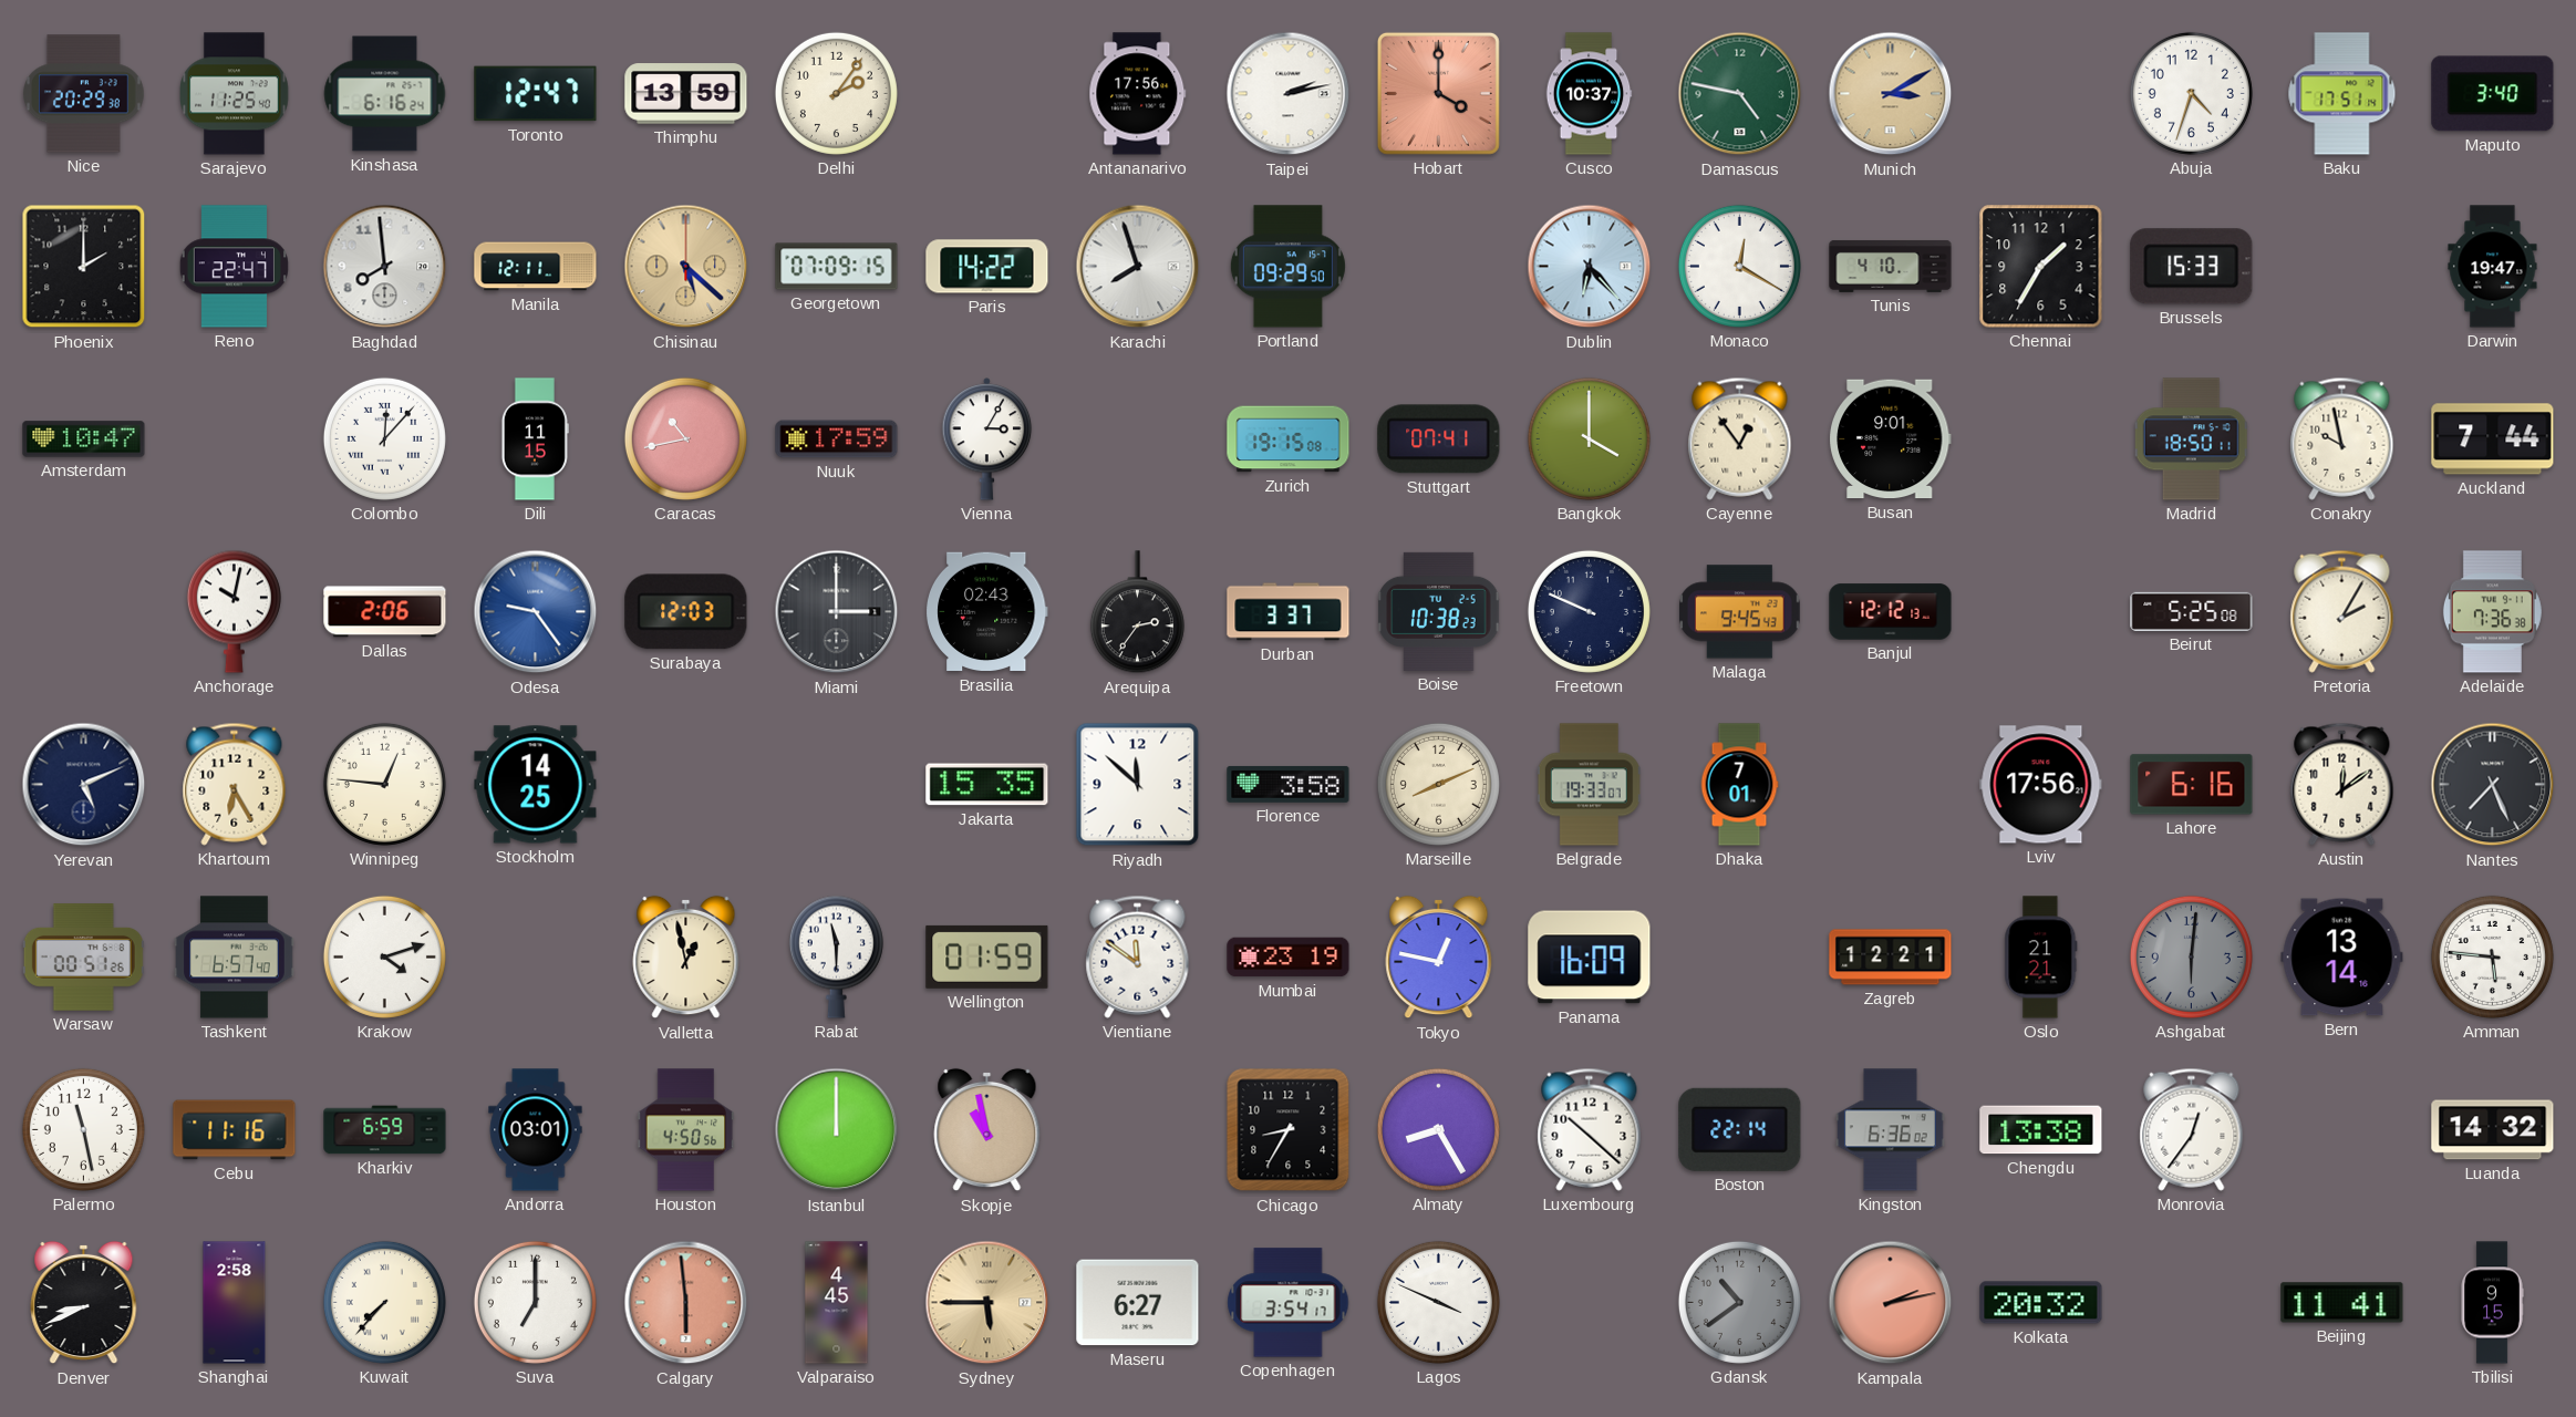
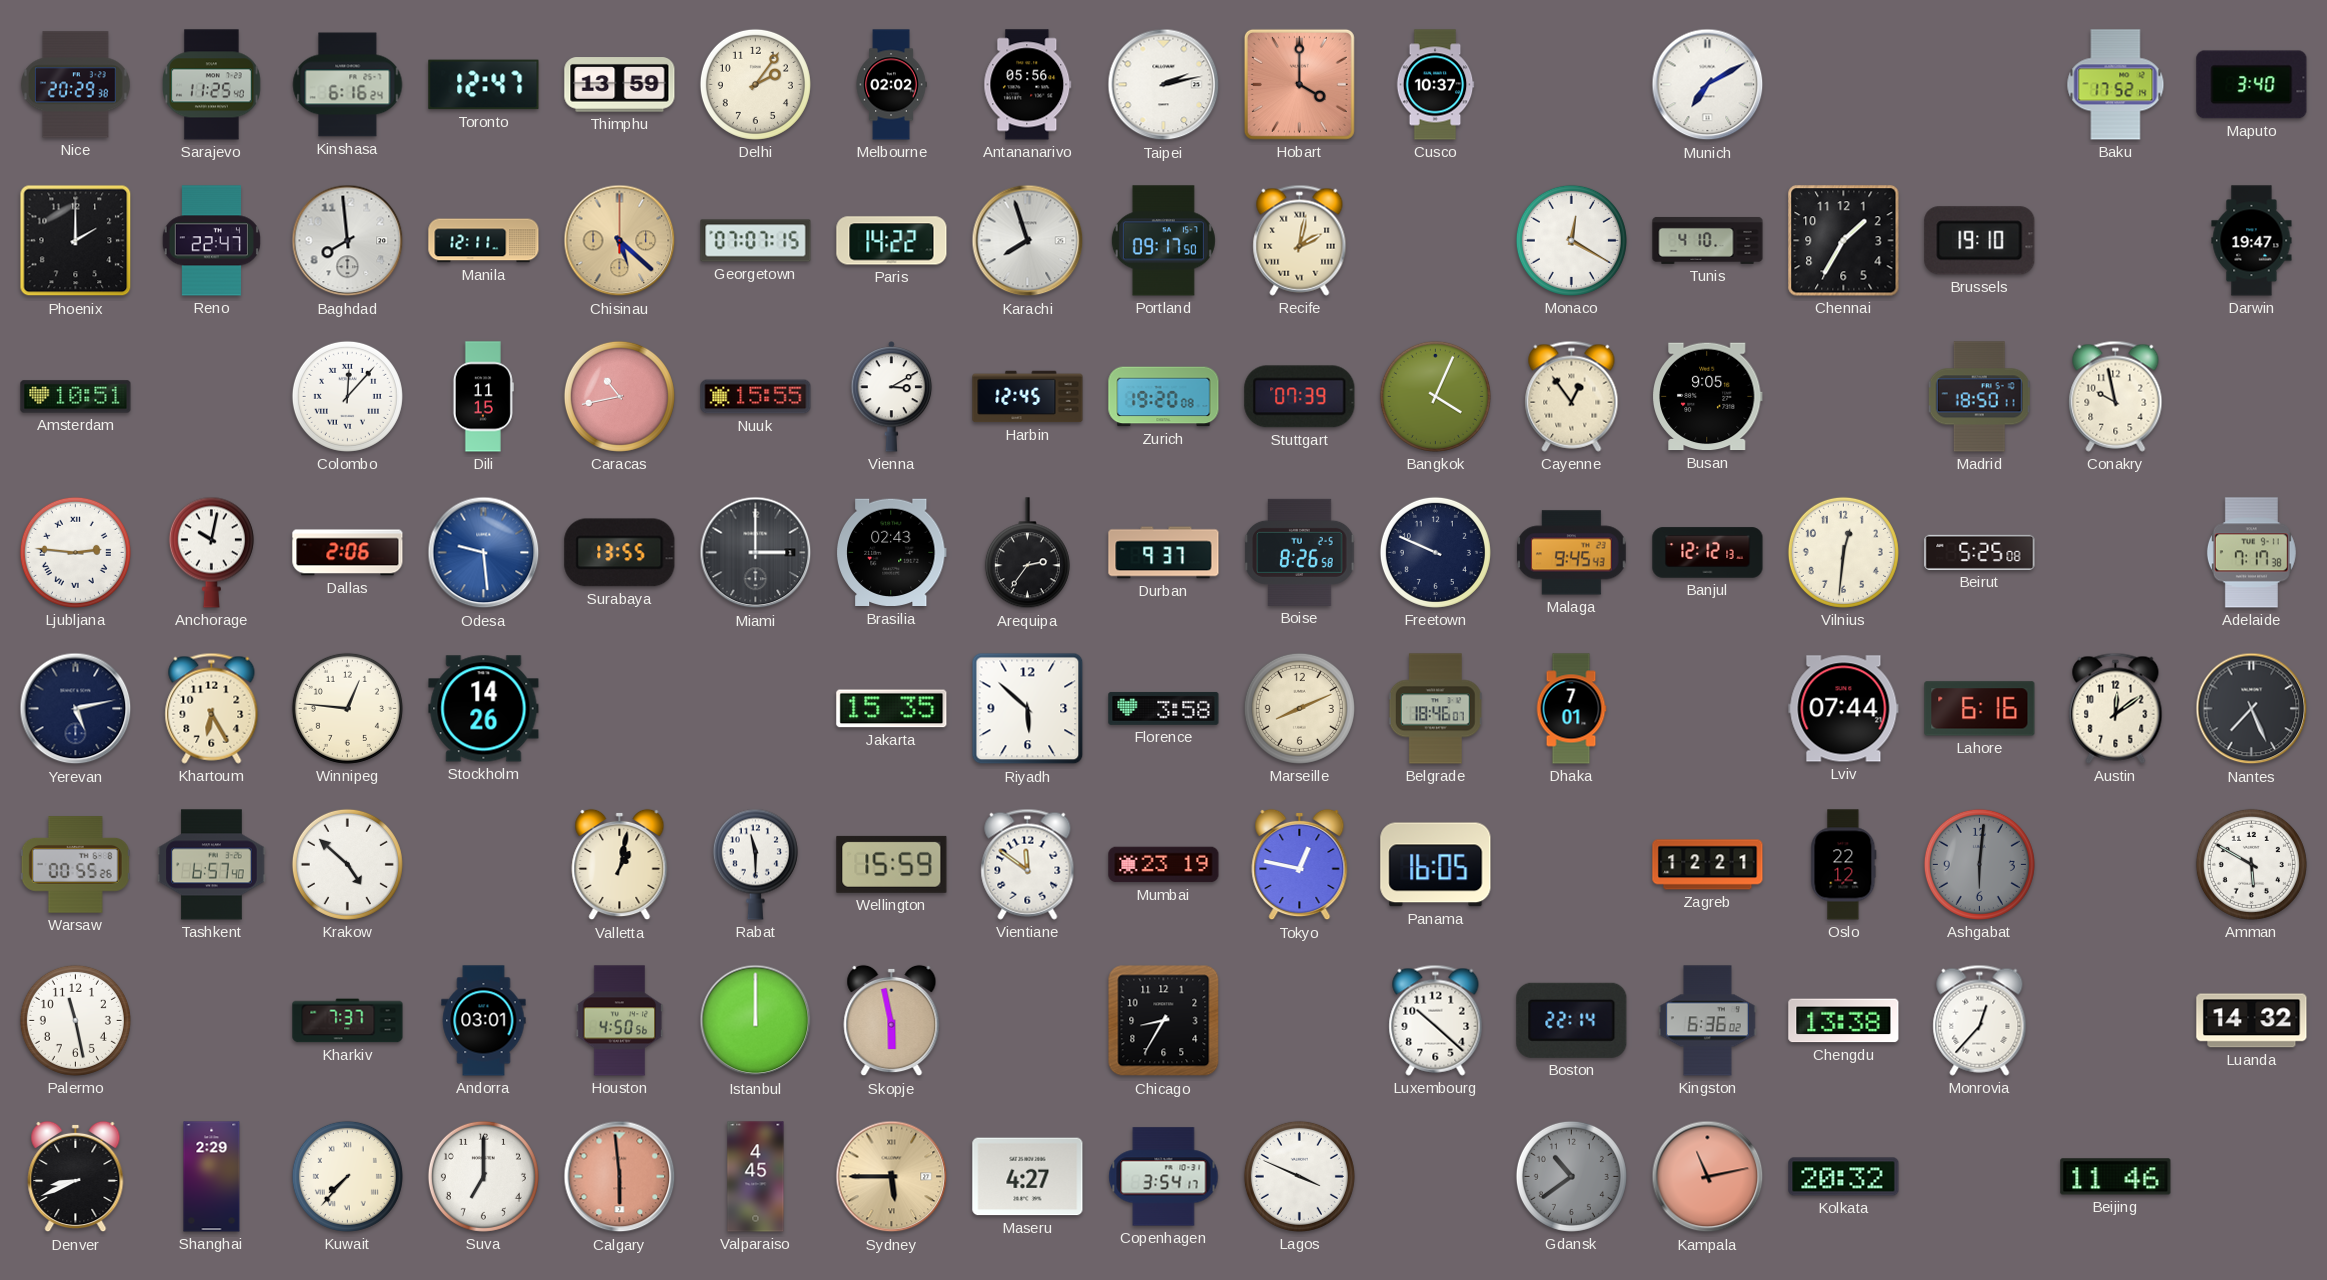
Melbourne: none -> 02:02 (891, 85)
Antananarivo: 17:56 -> 05:56 (1028, 85)
Damascus: 4:47 -> none (1740, 94)
Munich: 3:10 -> 7:10 (1708, 85)
Munich dial: champagne -> white (1708, 85)
Abuja: 4:33 -> none (2191, 93)
Baku: 17:51 -> 17:52 (2116, 85)
Georgetown: 07:09 -> 07:07 (756, 241)
Portland: 09:29 -> 09:17 (1163, 241)
Recife: none -> 2:02 (1300, 240)
Dublin: 6:23 -> none (1590, 267)
Brussels: 15:33 -> 19:10 (1980, 241)
Amsterdam: 10:47 -> 10:51 (76, 397)
Nuuk: 17:59 -> 15:55 (756, 397)
Vienna: 3:05 -> 3:10 (892, 397)
Harbin: none -> 12:45 (1028, 397)
Zurich: 19:15 -> 19:20 (1164, 397)
Stuttgart: 07:41 -> 07:39 (1300, 397)
Bangkok: 4:00 -> 4:04 (1435, 396)
Busan: 9:01 -> 9:05 (1708, 397)
Auckland: 7:44 -> none (2493, 439)
Ljubljana: none -> 2:46 (75, 552)
Odesa: 9:24 -> 9:29 (484, 553)
Surabaya: 12:03 -> 13:55 (620, 553)
Durban: 3:37 -> 9:37 (1164, 553)
Boise: 10:38 -> 8:26 (1300, 552)
Vilnius: none -> 12:31 (1843, 552)
Pretoria: 2:05 -> none (2342, 611)
Adelaide: 7:36 -> 7:17 (2251, 553)
Yerevan: 5:11 -> 5:13 (76, 709)
Stockholm: 14:25 -> 14:26 (484, 709)
Riyadh: 11:52 -> 5:52 (1028, 709)
Belgrade: 19:33 -> 18:46 (1435, 709)
Lviv: 17:56 -> 07:44 (1844, 709)
Warsaw: 00:51 -> 00:55 (75, 865)
Krakow: 4:12 -> 4:52 (347, 864)
Valletta: 12:58 -> 1:02 (620, 865)
Wellington: 01:59 -> 15:59 (892, 864)
Panama: 16:09 -> 16:05 (1436, 865)
Oslo: 21:21 -> 22:12 (1844, 865)
Bern: 13:14 -> none (2342, 958)
Amman: 5:46 -> 5:50 (2251, 864)
Cebu: 11:16 -> none (235, 1130)
Kharkiv: 6:59 -> 7:37 (348, 1021)
Skopje: 10:58 -> 5:58 (892, 1021)
Almaty: 8:25 -> none (1438, 1129)
Monrovia: 12:36 -> 12:37 (1980, 1020)
Shanghai: 2:58 -> 2:29 (212, 1177)
Maseru: 6:27 -> 4:27 (1028, 1177)
Kampala: 2:13 -> 11:13 (1708, 1177)
Beijing: 11:41 -> 11:46 (2116, 1177)
Tbilisi: 9:15 -> none (2492, 1303)
